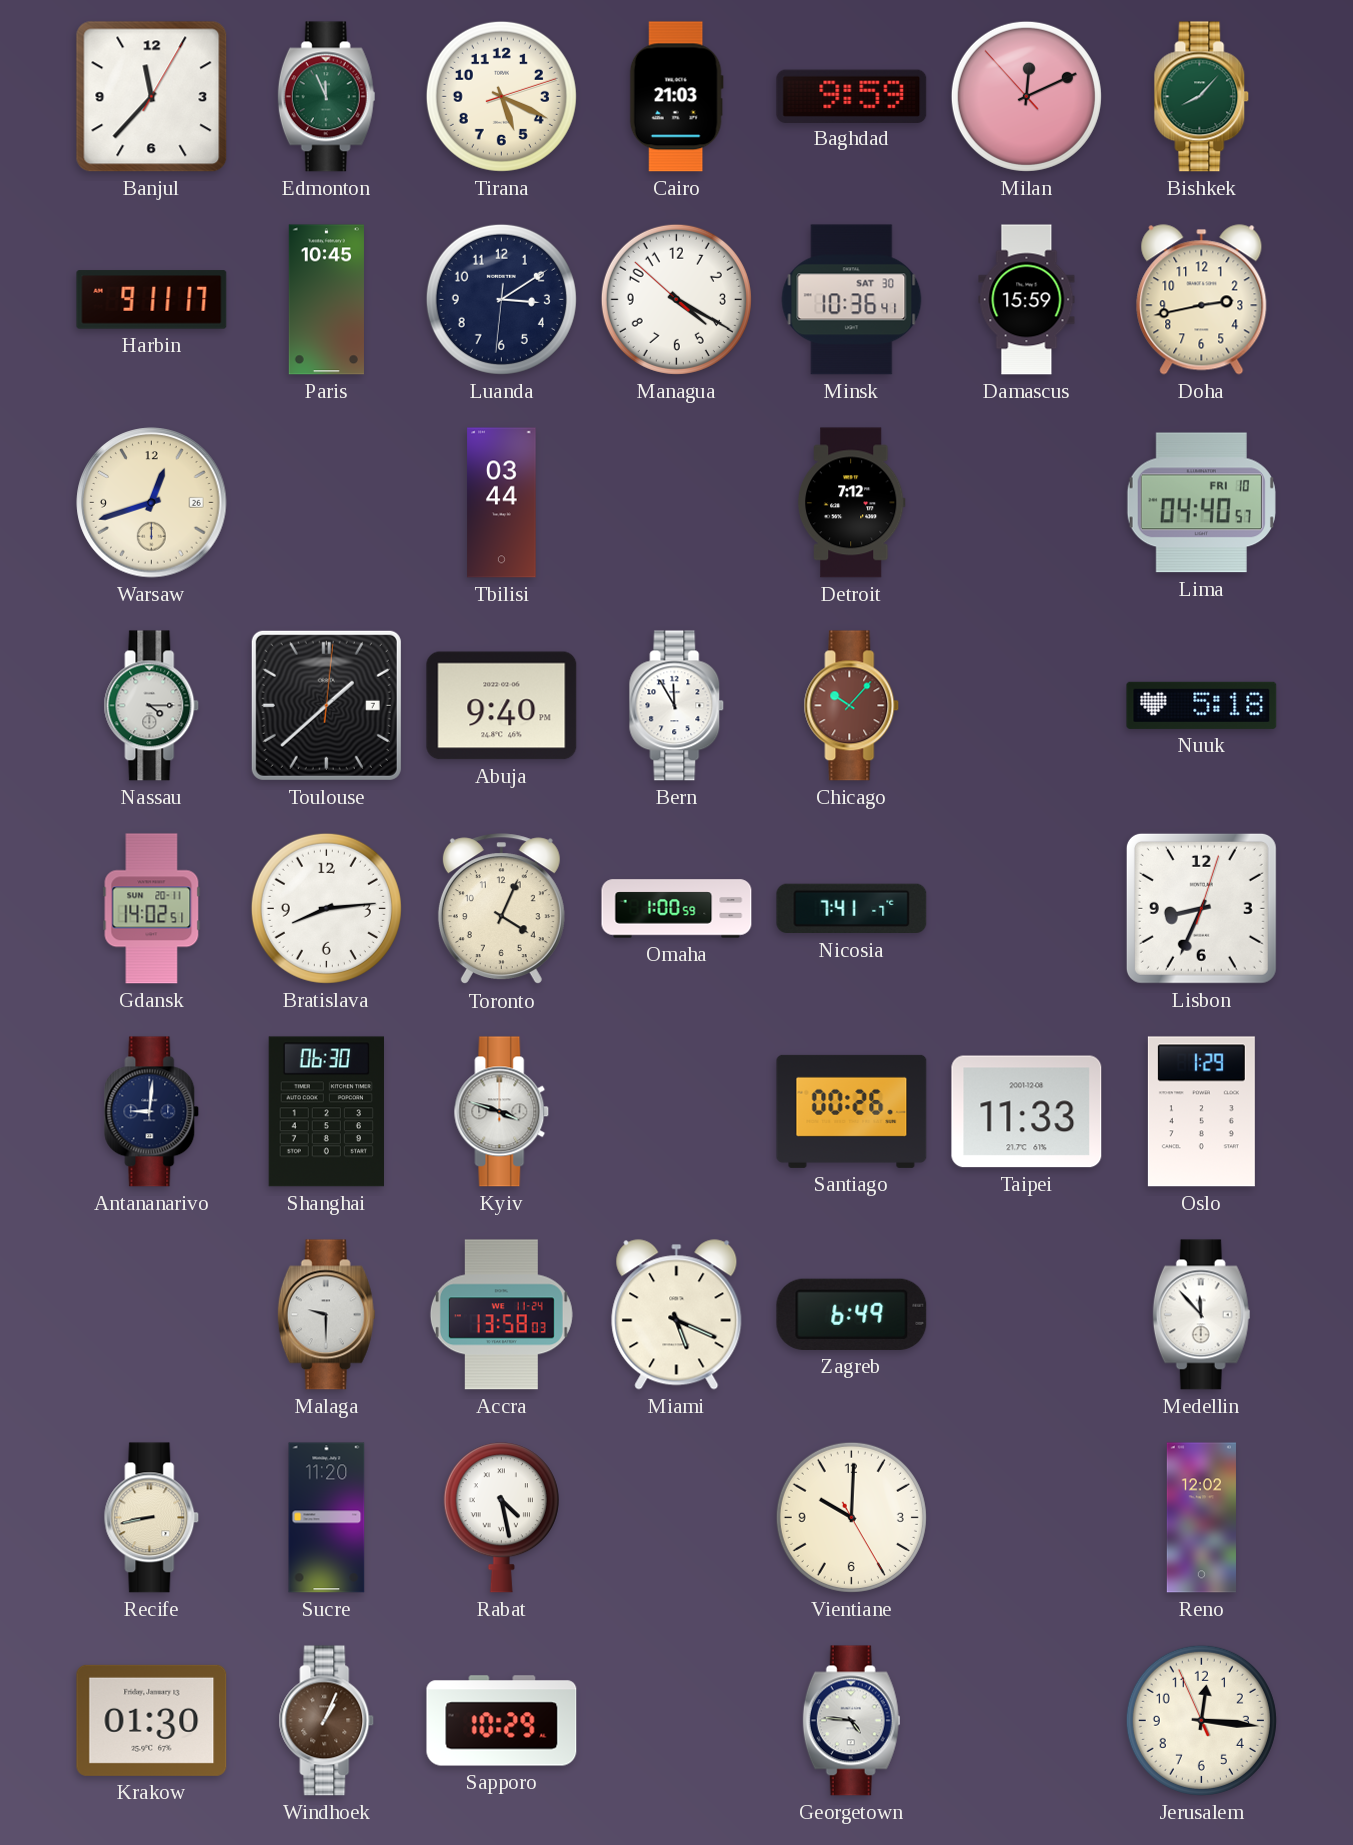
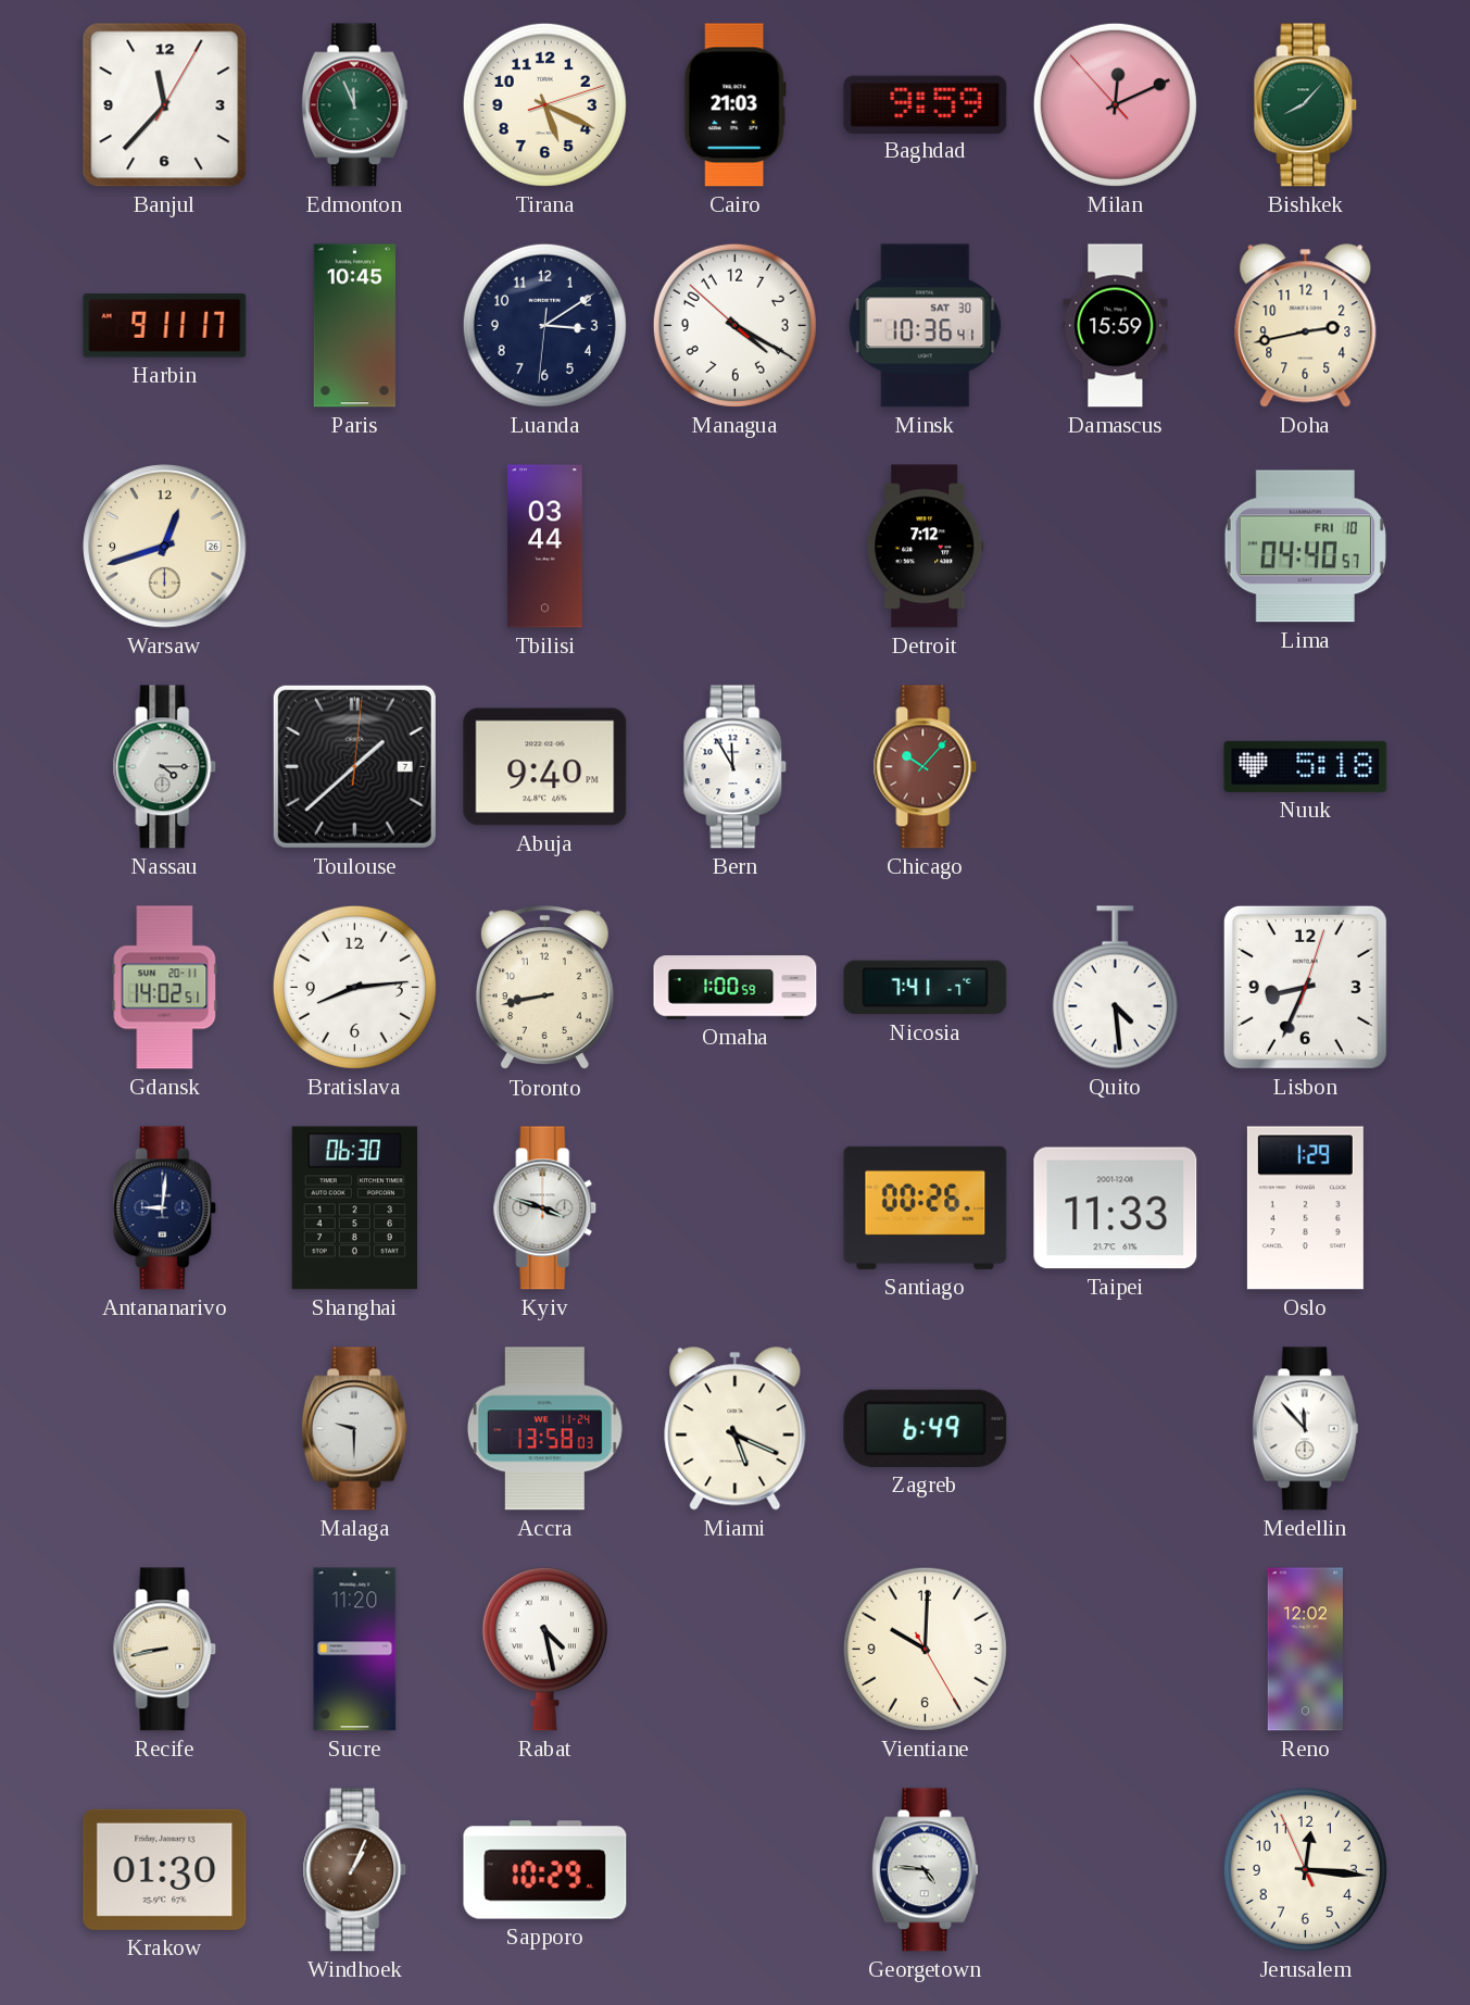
Toronto: 4:04 -> 8:43 (544, 988)
Quito: none -> 4:29 (1115, 988)
